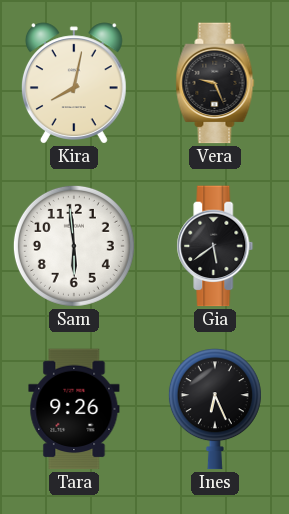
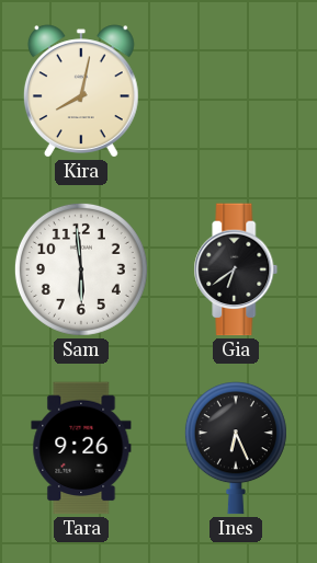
Vera: 9:26 -> none (215, 83)
Gia: 5:39 -> 6:39 (236, 269)
